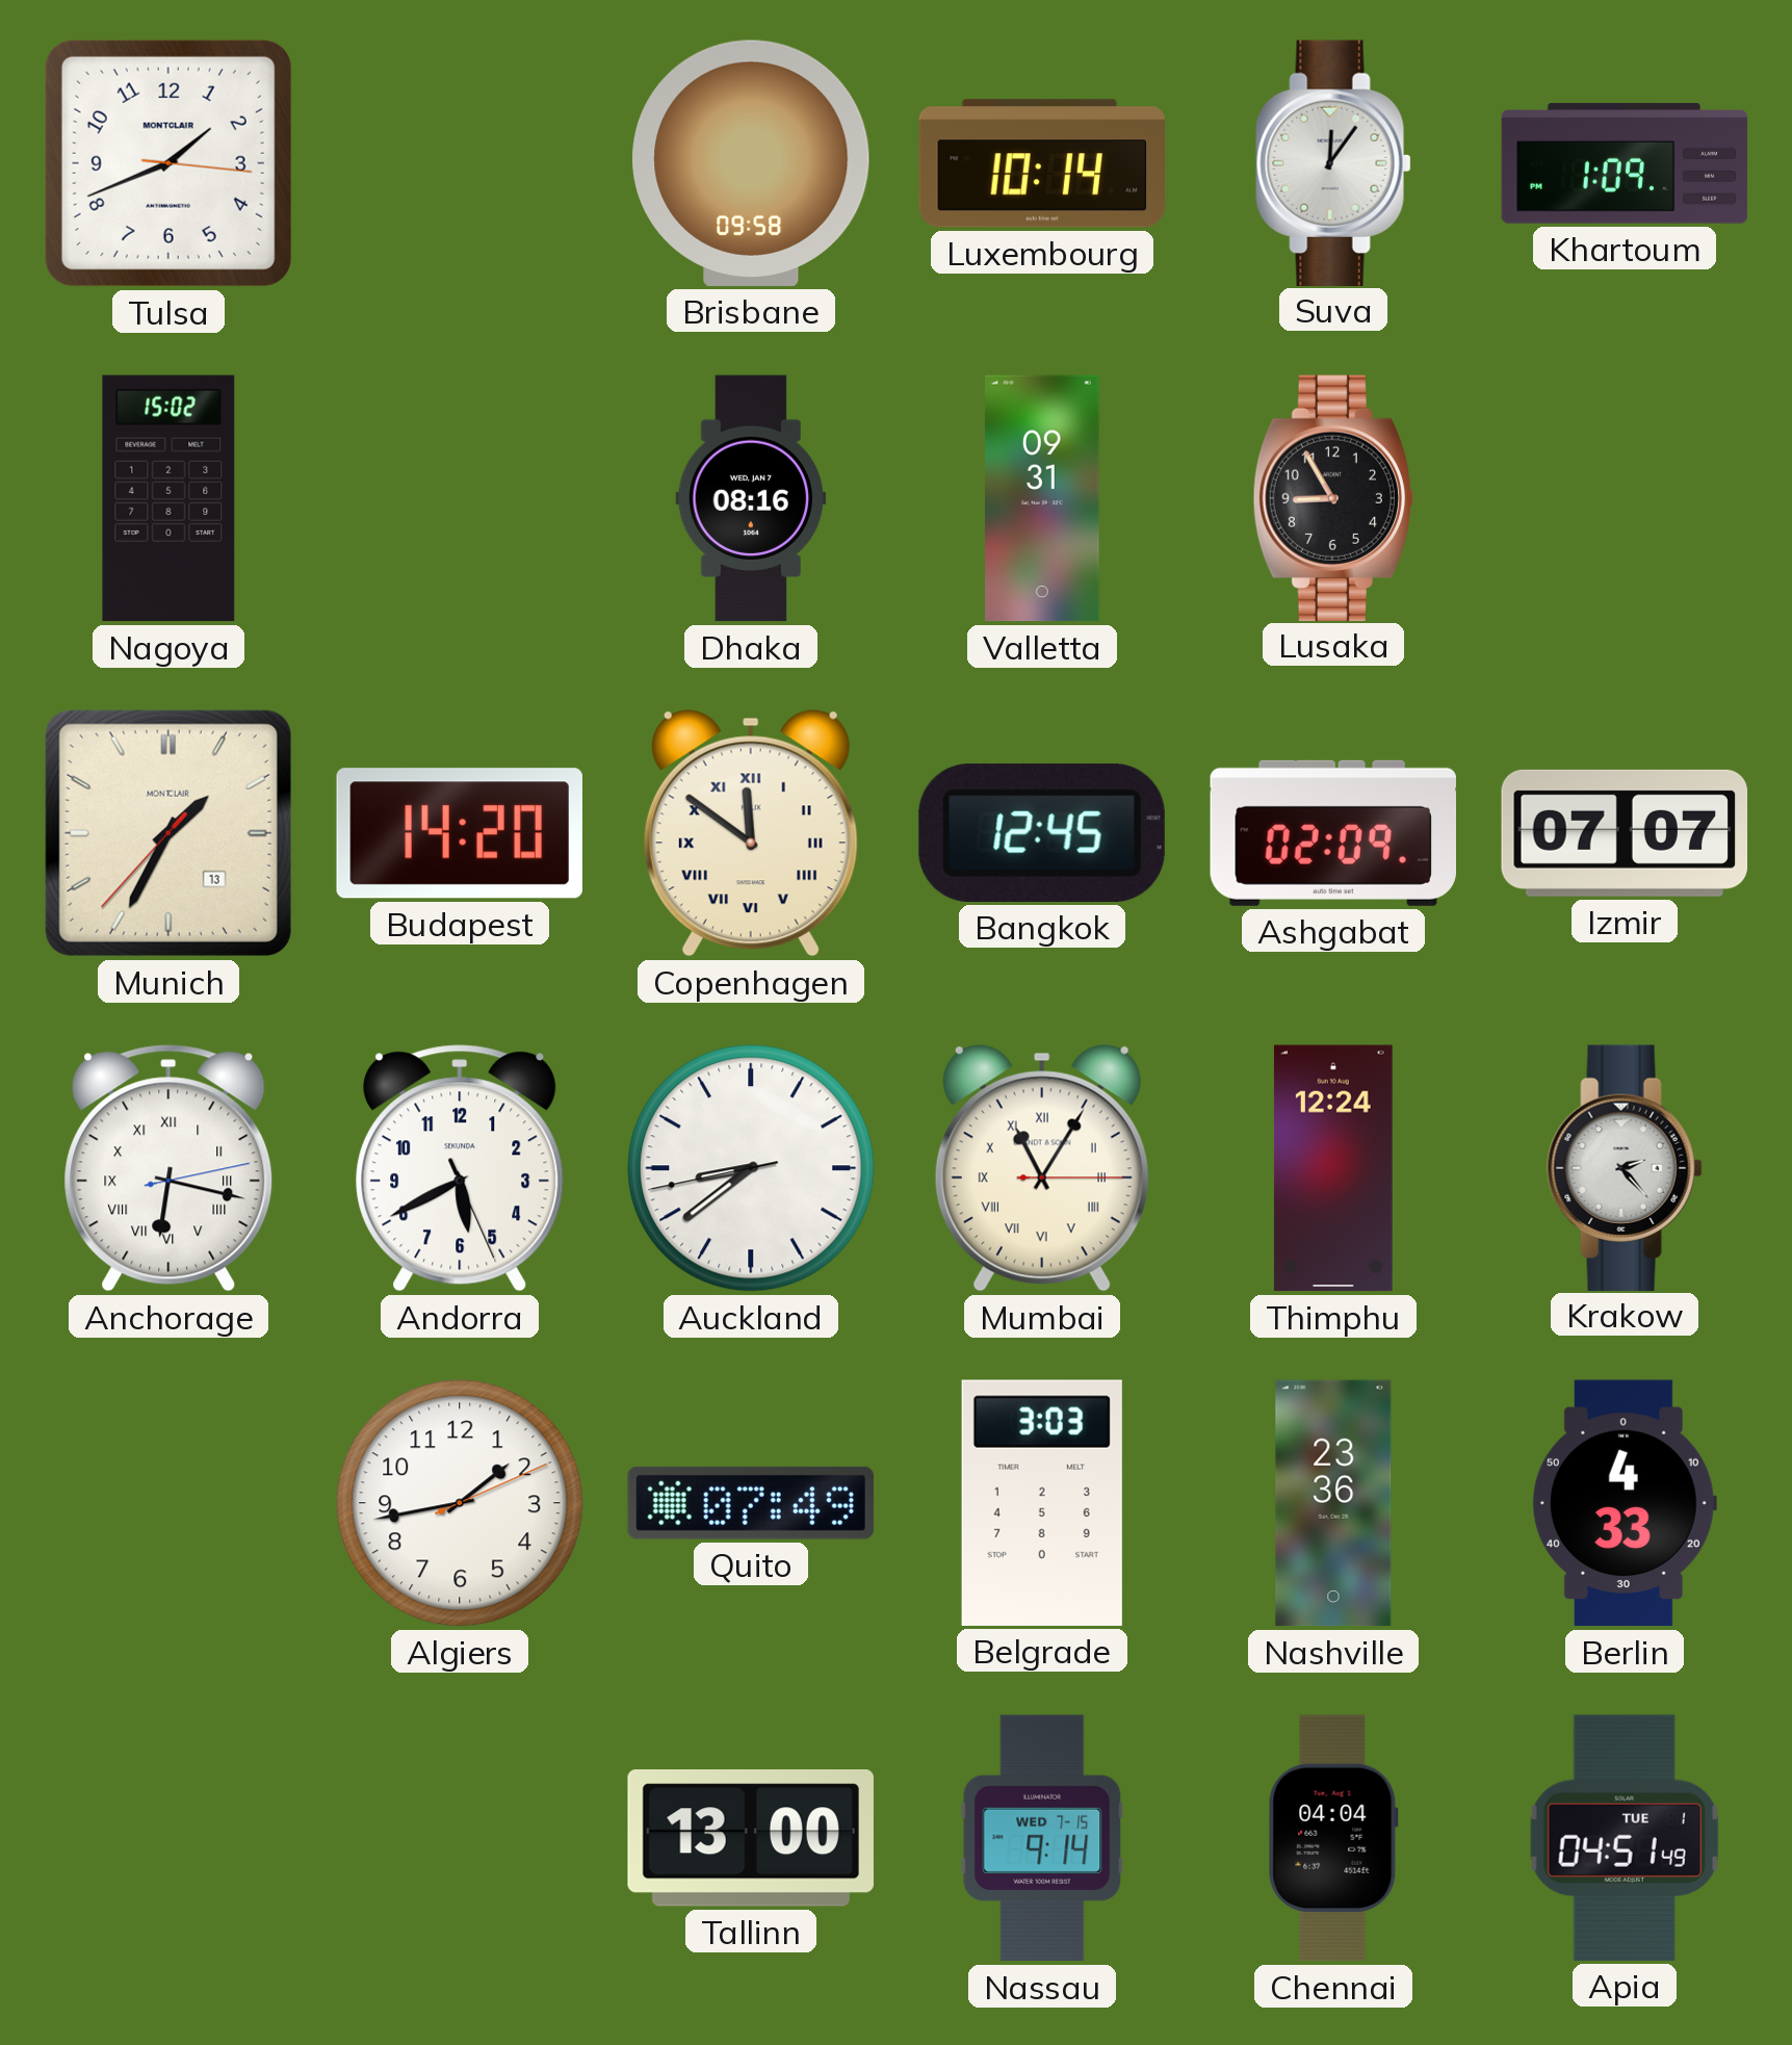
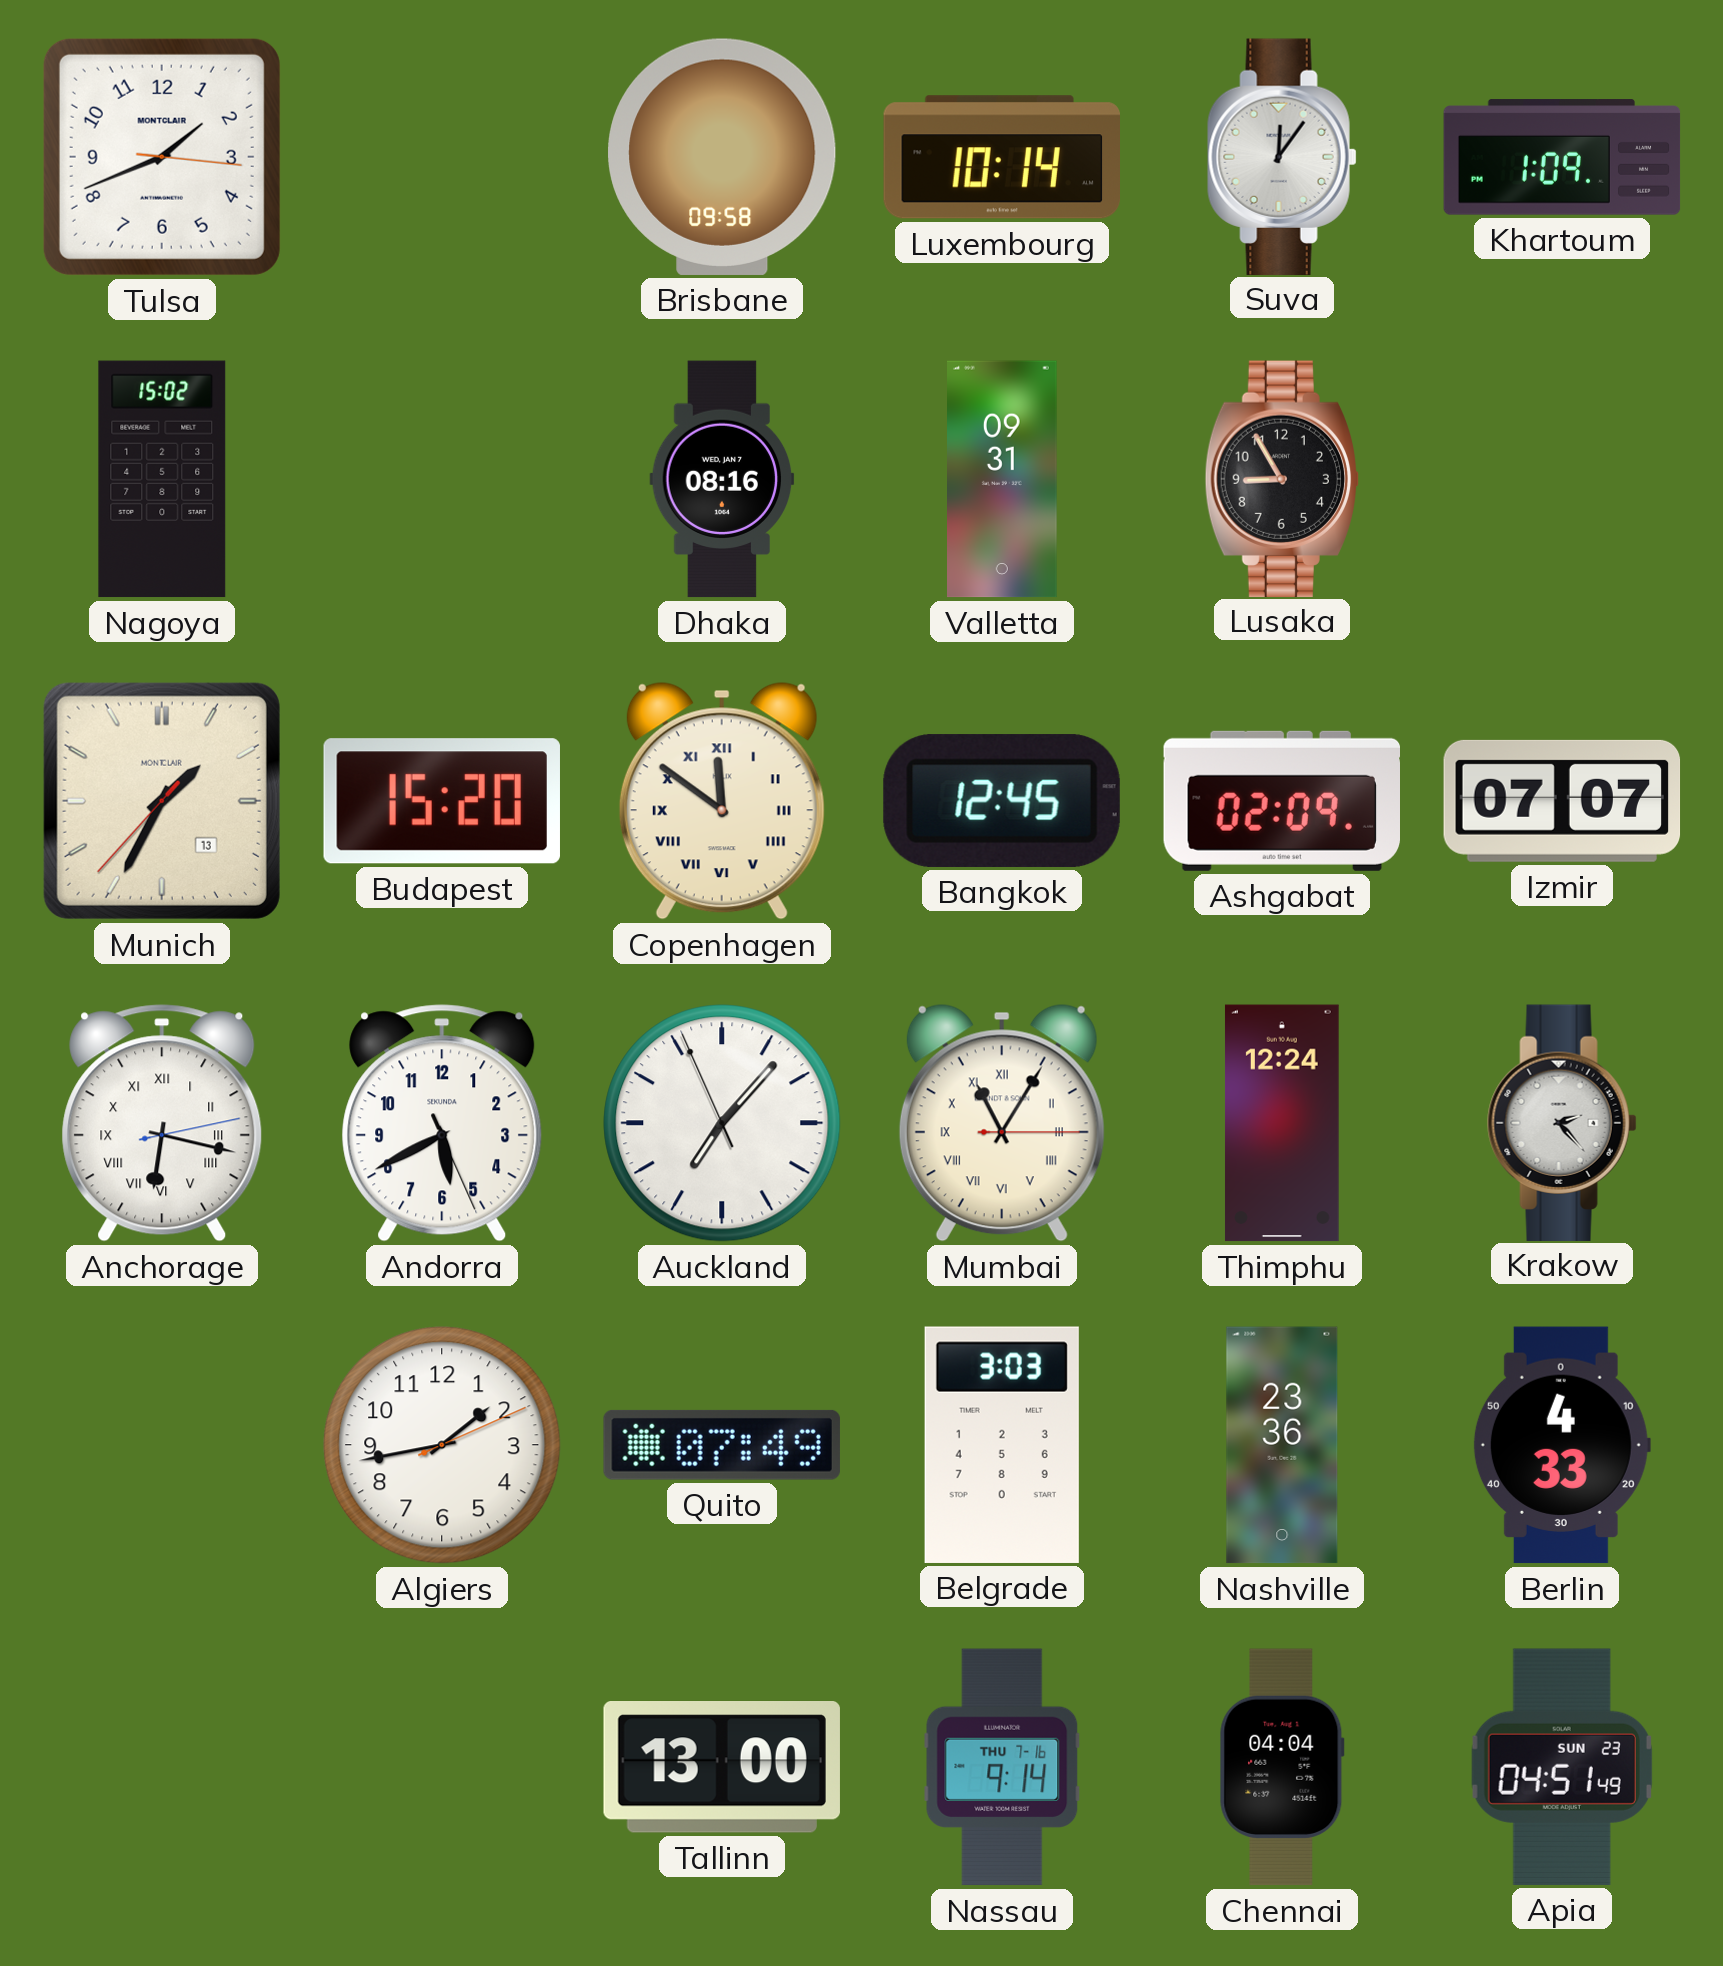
Budapest: 14:20 -> 15:20 (442, 801)
Auckland: 8:38 -> 7:06 (722, 1123)
Nassau date: WED 7-15 -> THU 7-16 (1002, 1767)
Apia date: TUE 1 -> SUN 23 (1562, 1767)
